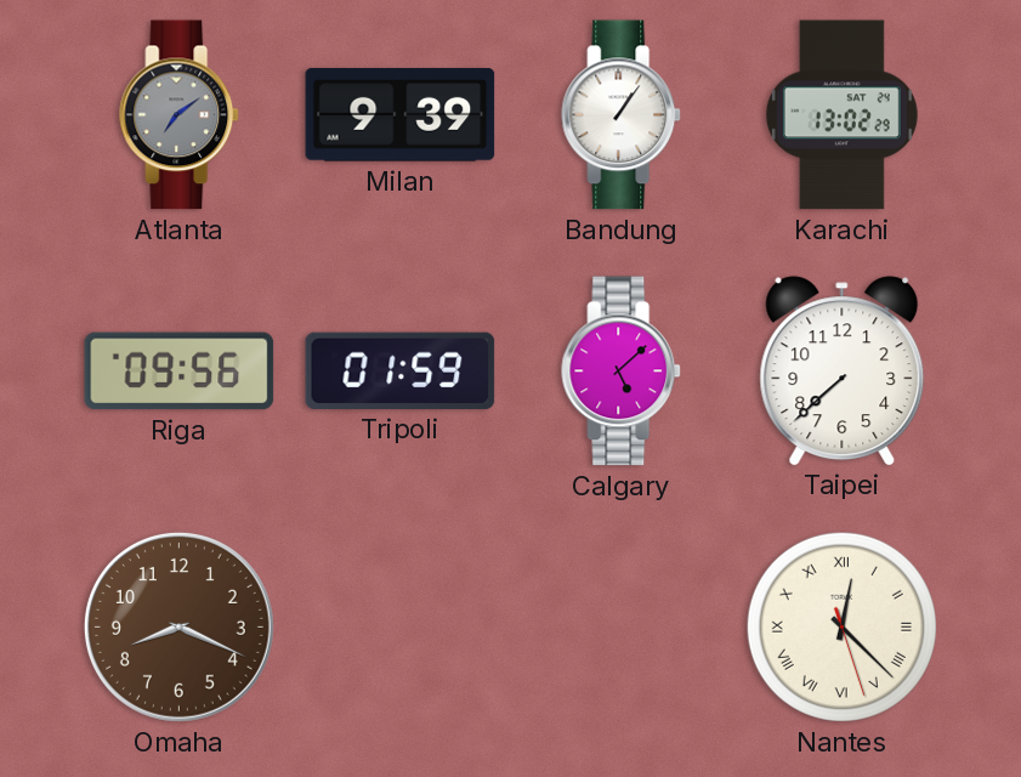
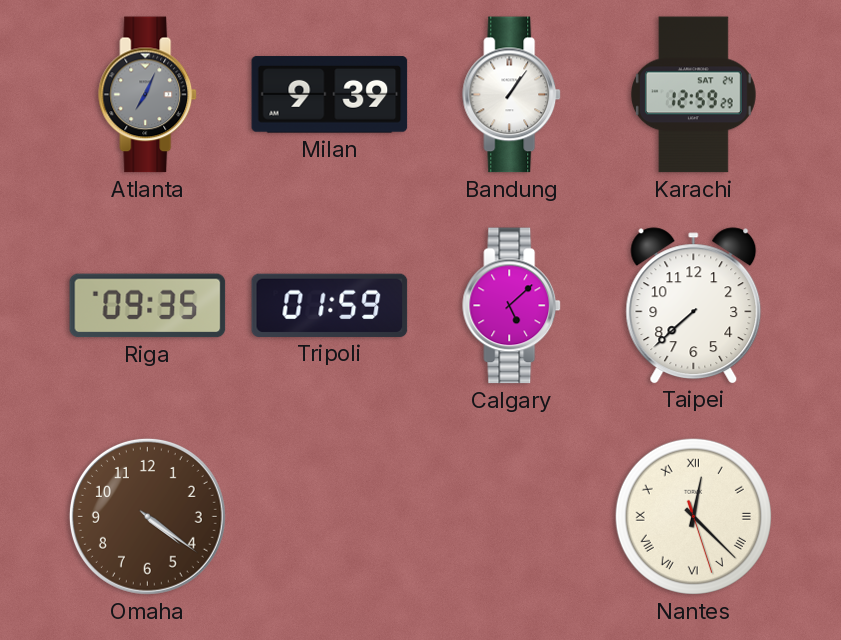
Atlanta: 7:09 -> 7:04 (148, 95)
Karachi: 13:02 -> 12:59 (693, 95)
Riga: 09:56 -> 09:35 (148, 306)
Omaha: 8:19 -> 4:21 (147, 516)
